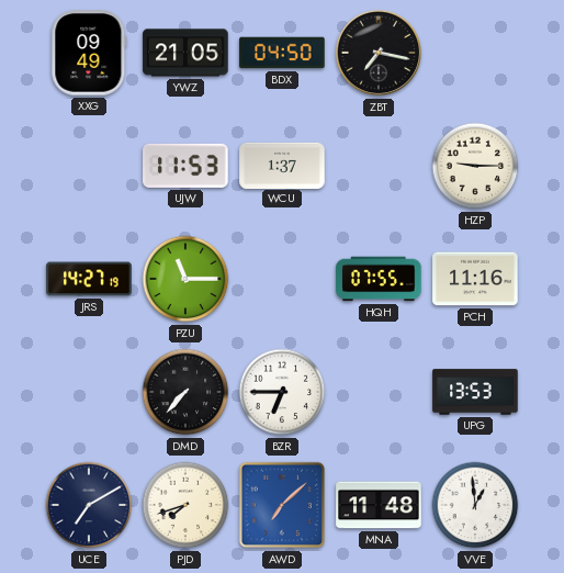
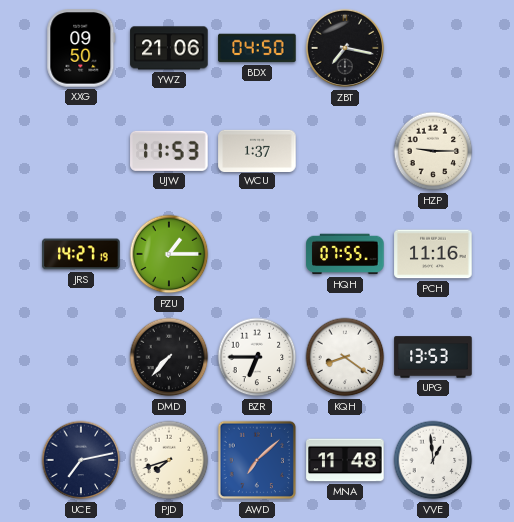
XXG: 09:49 -> 09:50 (81, 48)
YWZ: 21:05 -> 21:06 (169, 48)
PZU: 11:15 -> 1:15 (169, 254)
KQH: none -> 8:21 (345, 357)
UCE: 7:10 -> 7:13 (81, 460)
